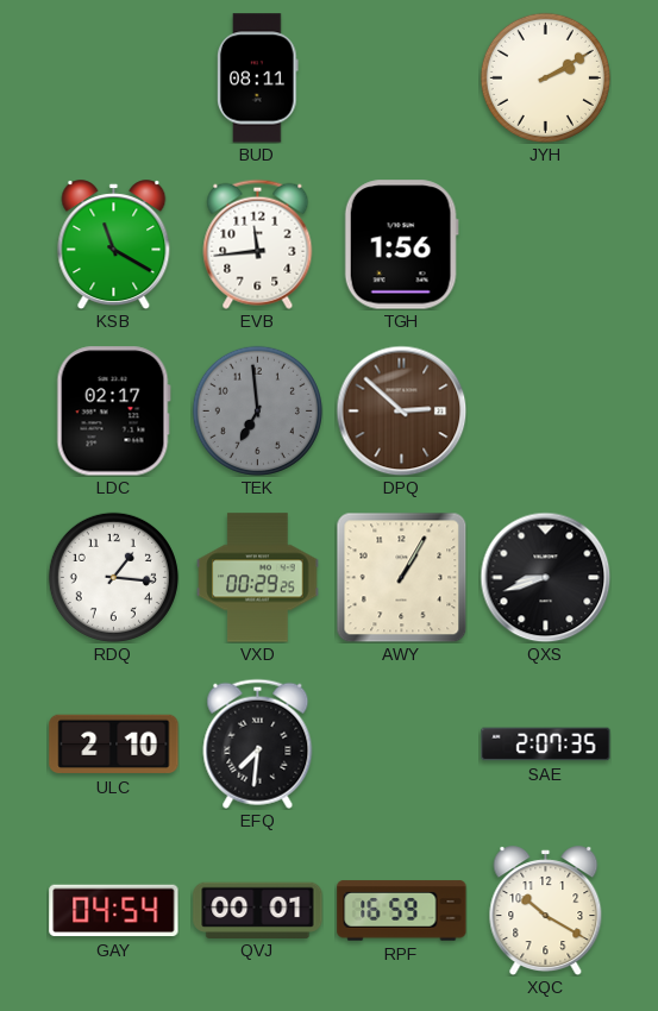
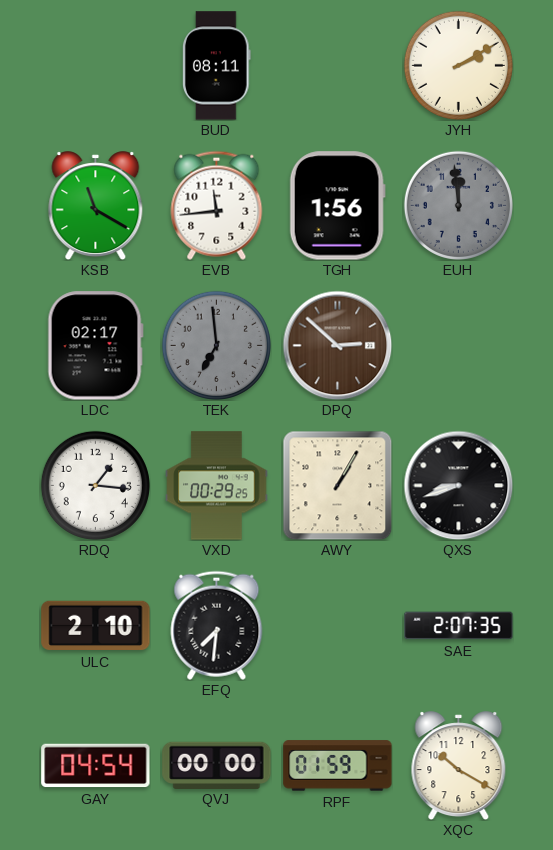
EUH: none -> 11:59 (458, 205)
QVJ: 00:01 -> 00:00 (217, 765)
RPF: 16:59 -> 01:59 (338, 766)
